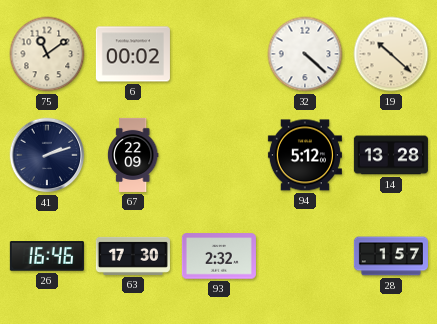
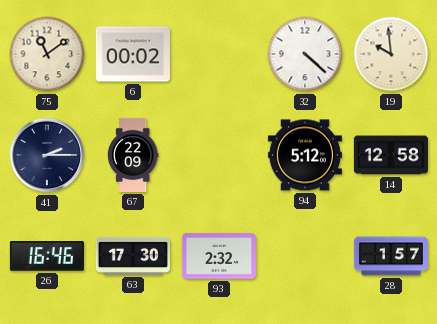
19: 10:22 -> 9:59 (391, 54)
41: 2:12 -> 2:15 (47, 155)
14: 13:28 -> 12:58 (391, 155)
